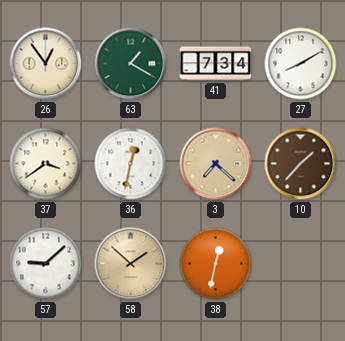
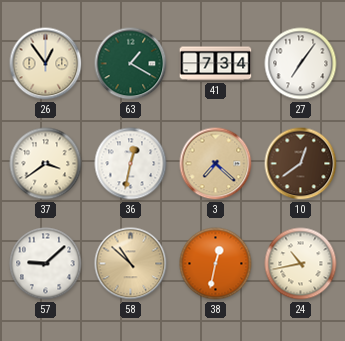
27: 8:10 -> 7:06 (301, 64)
10: 1:37 -> 12:39 (301, 164)
58: 1:52 -> 10:52 (131, 264)
24: none -> 10:43 (301, 264)
